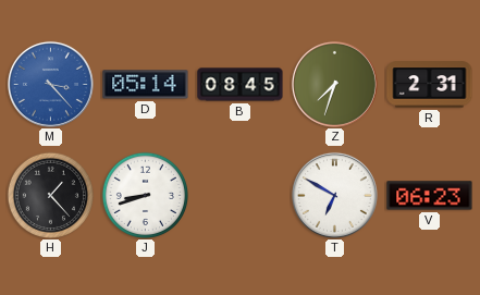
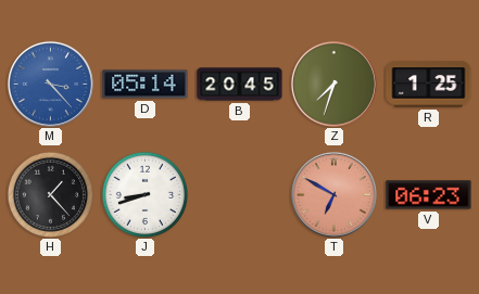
B: 08:45 -> 20:45 (240, 85)
R: 2:31 -> 1:25 (429, 85)
T dial: white -> salmon (333, 194)
